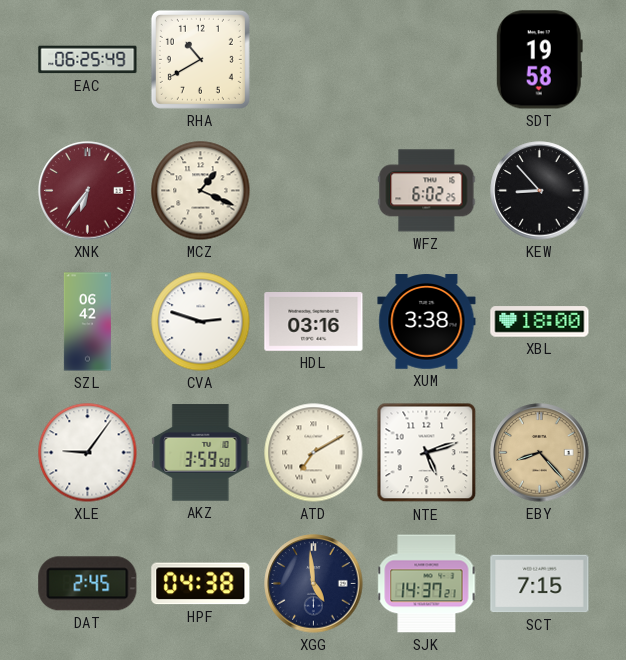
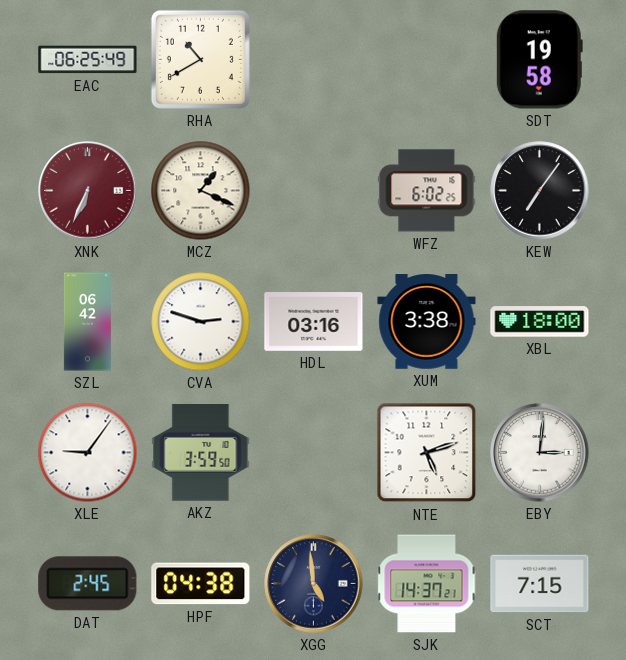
XNK: 6:36 -> 6:34 (88, 191)
KEW: 8:53 -> 7:06 (540, 191)
ATD: 7:10 -> none (314, 453)
EBY: 8:23 -> 3:01 (540, 453)
EBY dial: champagne -> white (540, 453)
